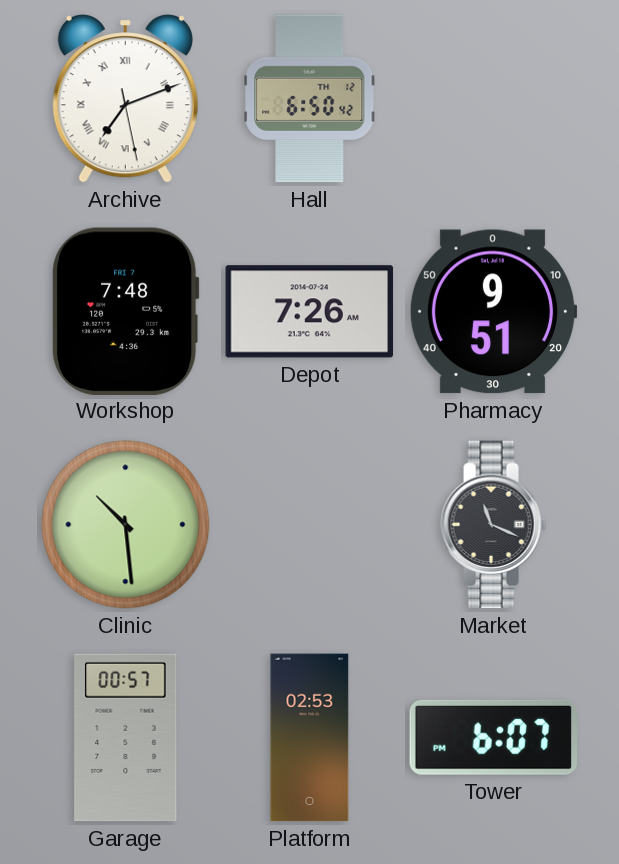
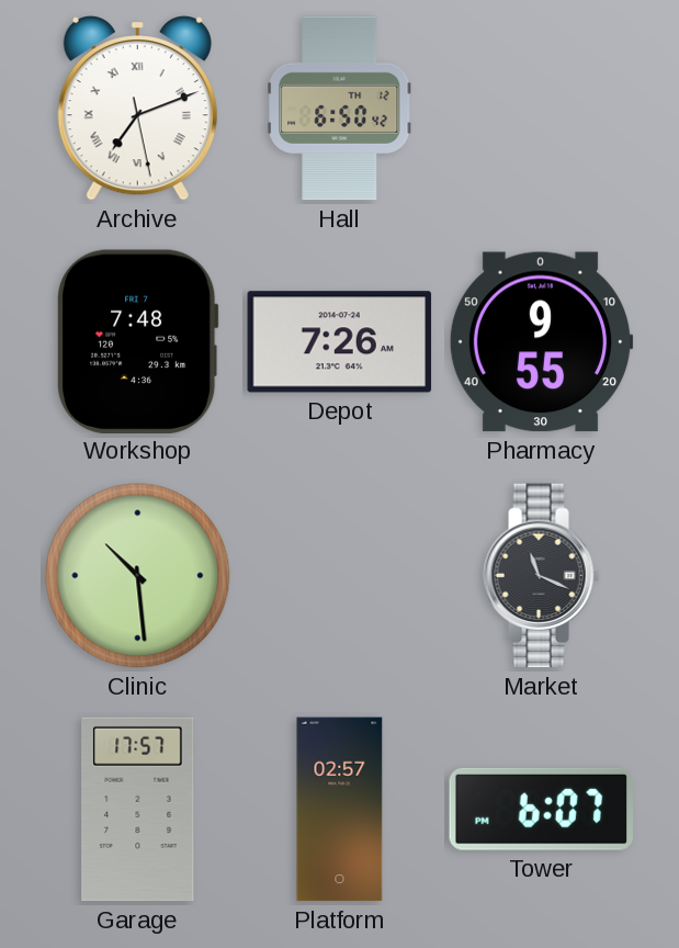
Pharmacy: 9:51 -> 9:55 (541, 342)
Garage: 00:57 -> 17:57 (138, 810)
Platform: 02:53 -> 02:57 (340, 810)
